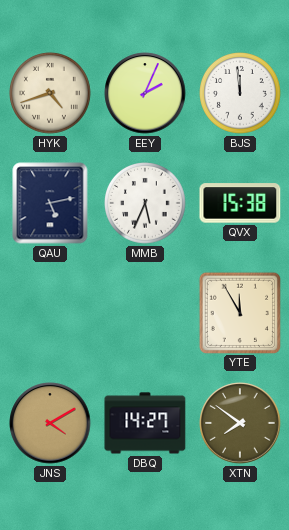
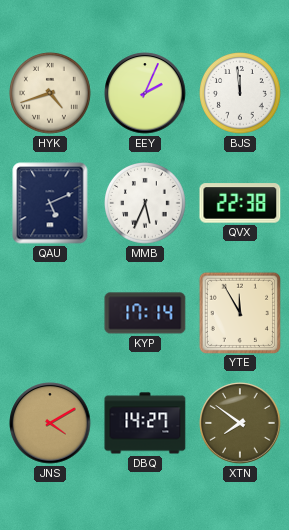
QAU: 5:13 -> 5:11 (50, 203)
QVX: 15:38 -> 22:38 (240, 203)
KYP: none -> 17:14 (145, 313)
